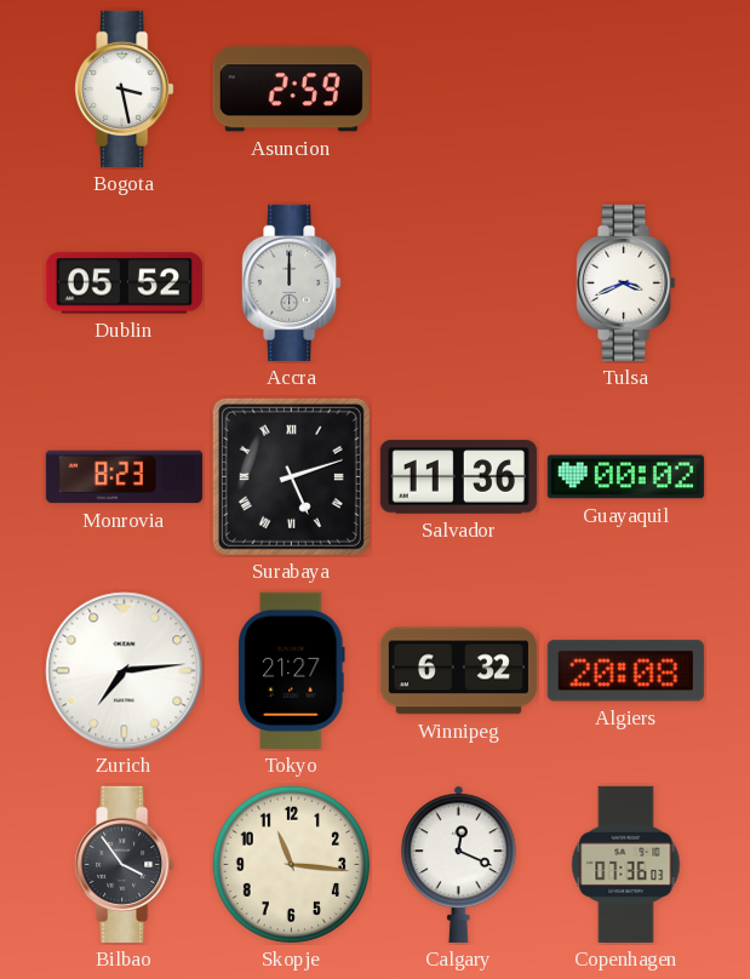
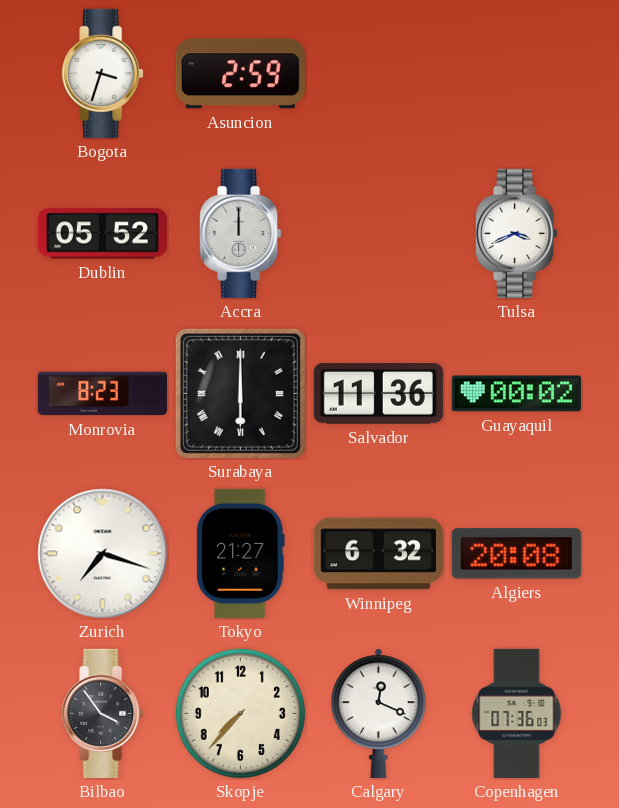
Bogota: 3:28 -> 3:33 (103, 73)
Surabaya: 5:12 -> 6:00 (240, 393)
Zurich: 7:14 -> 7:18 (103, 554)
Skopje: 11:16 -> 7:37 (240, 713)
